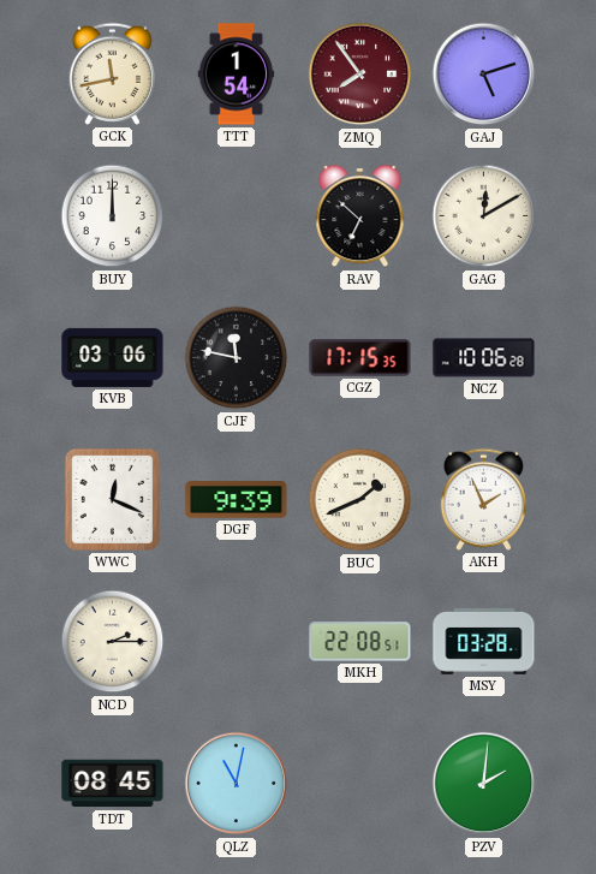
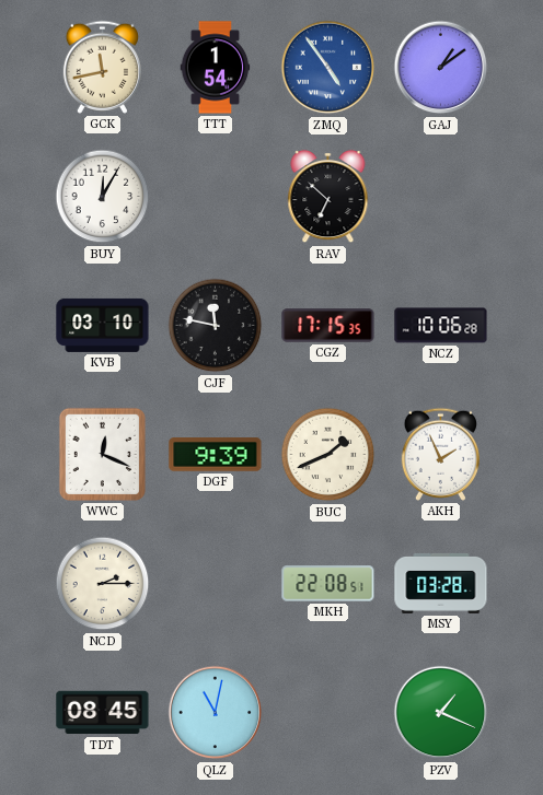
ZMQ: 7:54 -> 4:54 (328, 68)
ZMQ dial: burgundy -> blue (328, 68)
GAJ: 5:12 -> 1:09 (441, 68)
BUY: 12:00 -> 12:05 (103, 197)
GAG: 12:10 -> none (484, 216)
KVB: 03:06 -> 03:10 (103, 325)
PZV: 2:01 -> 1:19 (441, 713)
